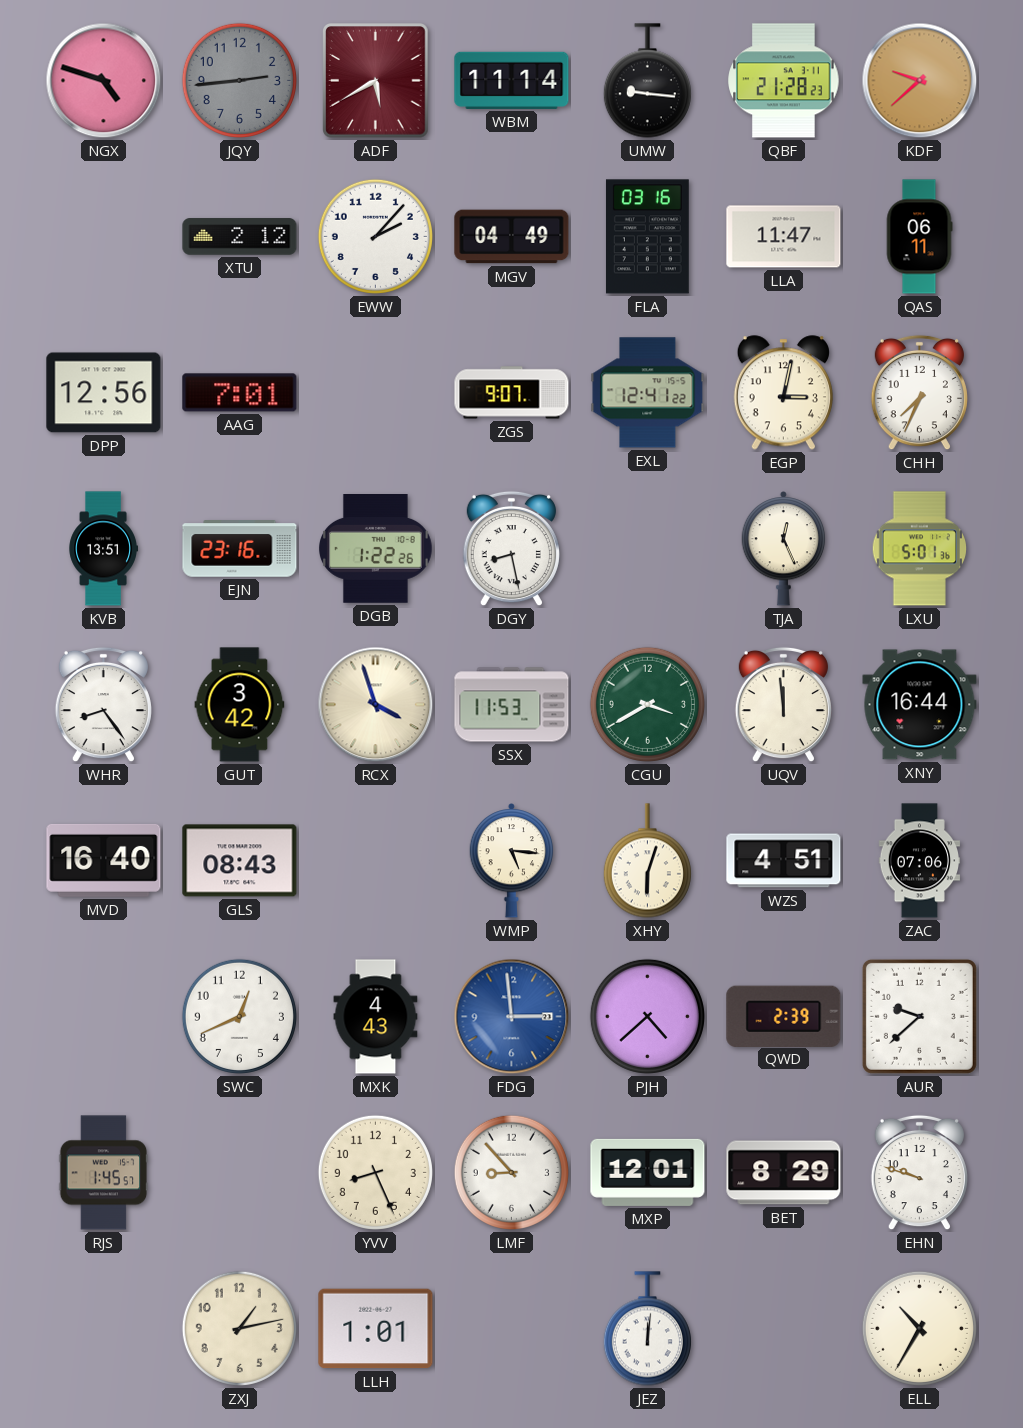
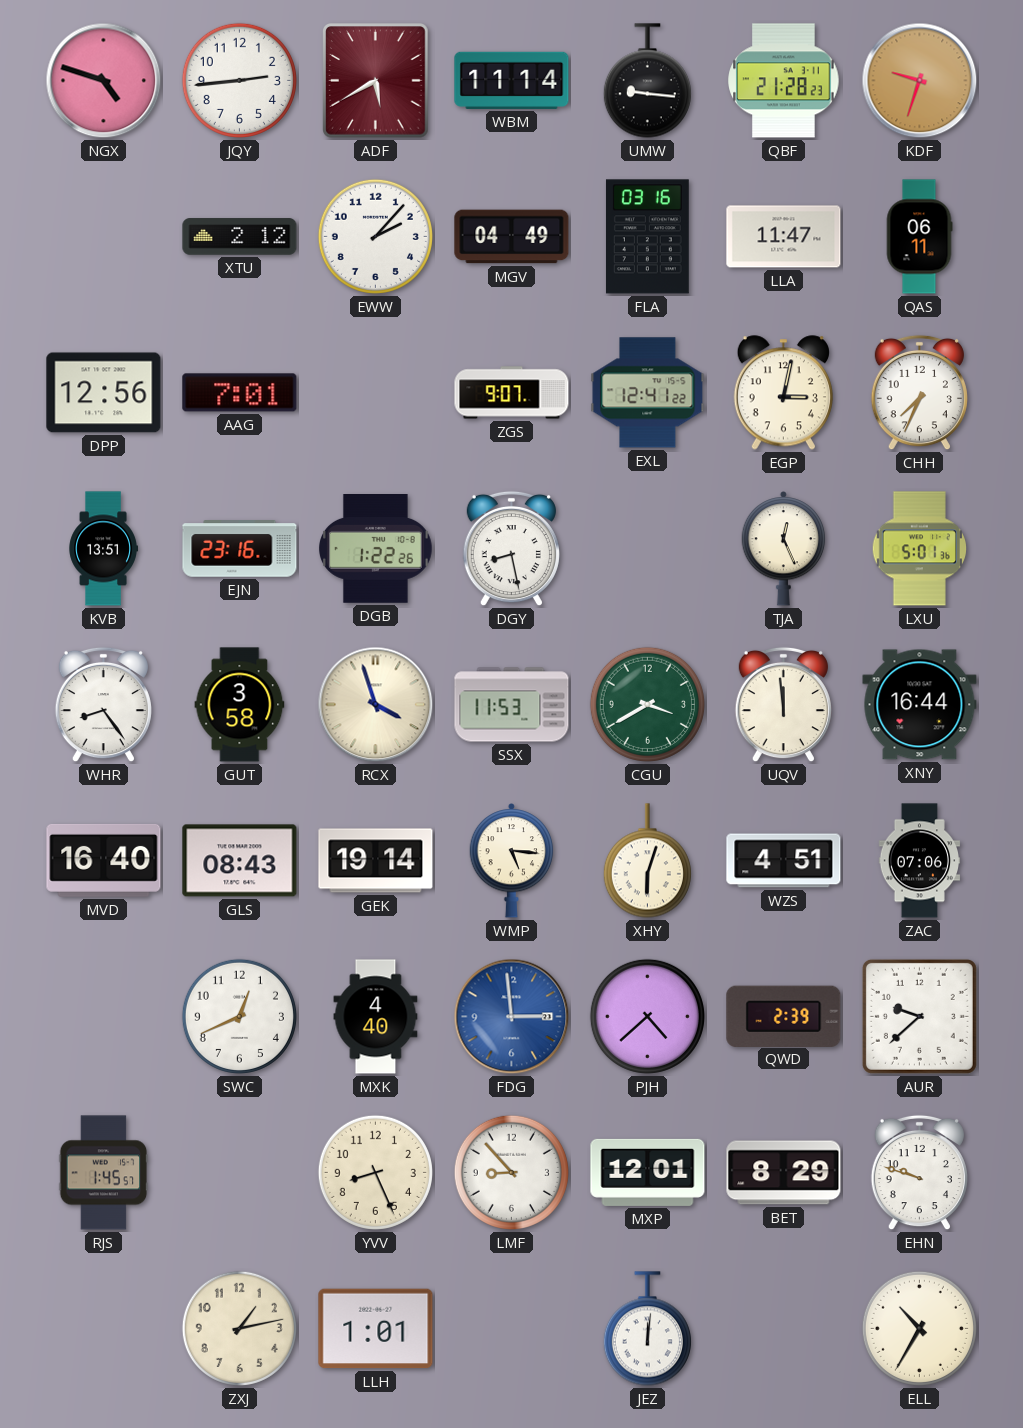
JQY dial: grey -> white (239, 80)
KDF: 9:38 -> 9:33 (920, 81)
GUT: 3:42 -> 3:58 (240, 705)
GEK: none -> 19:14 (376, 861)
MXK: 4:43 -> 4:40 (376, 1017)
